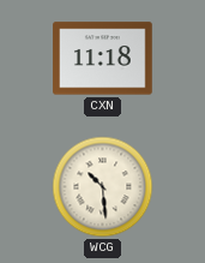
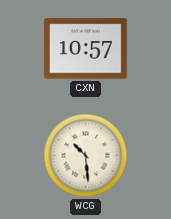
CXN: 11:18 -> 10:57 (86, 49)
